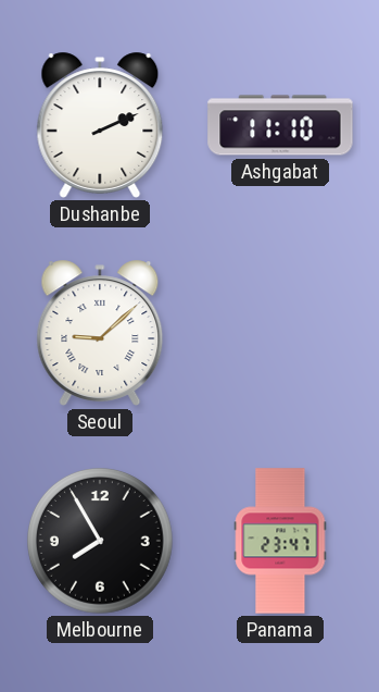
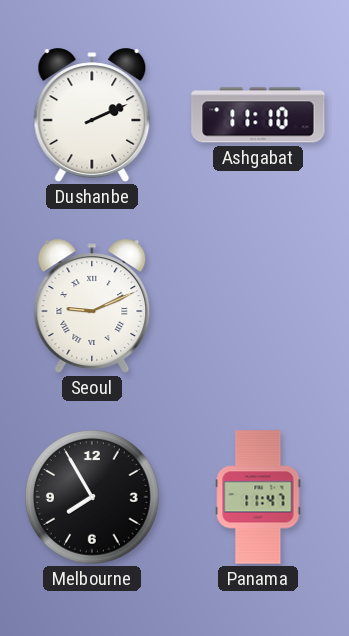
Seoul: 9:08 -> 9:11 (92, 306)
Panama: 23:47 -> 11:47 (258, 497)
